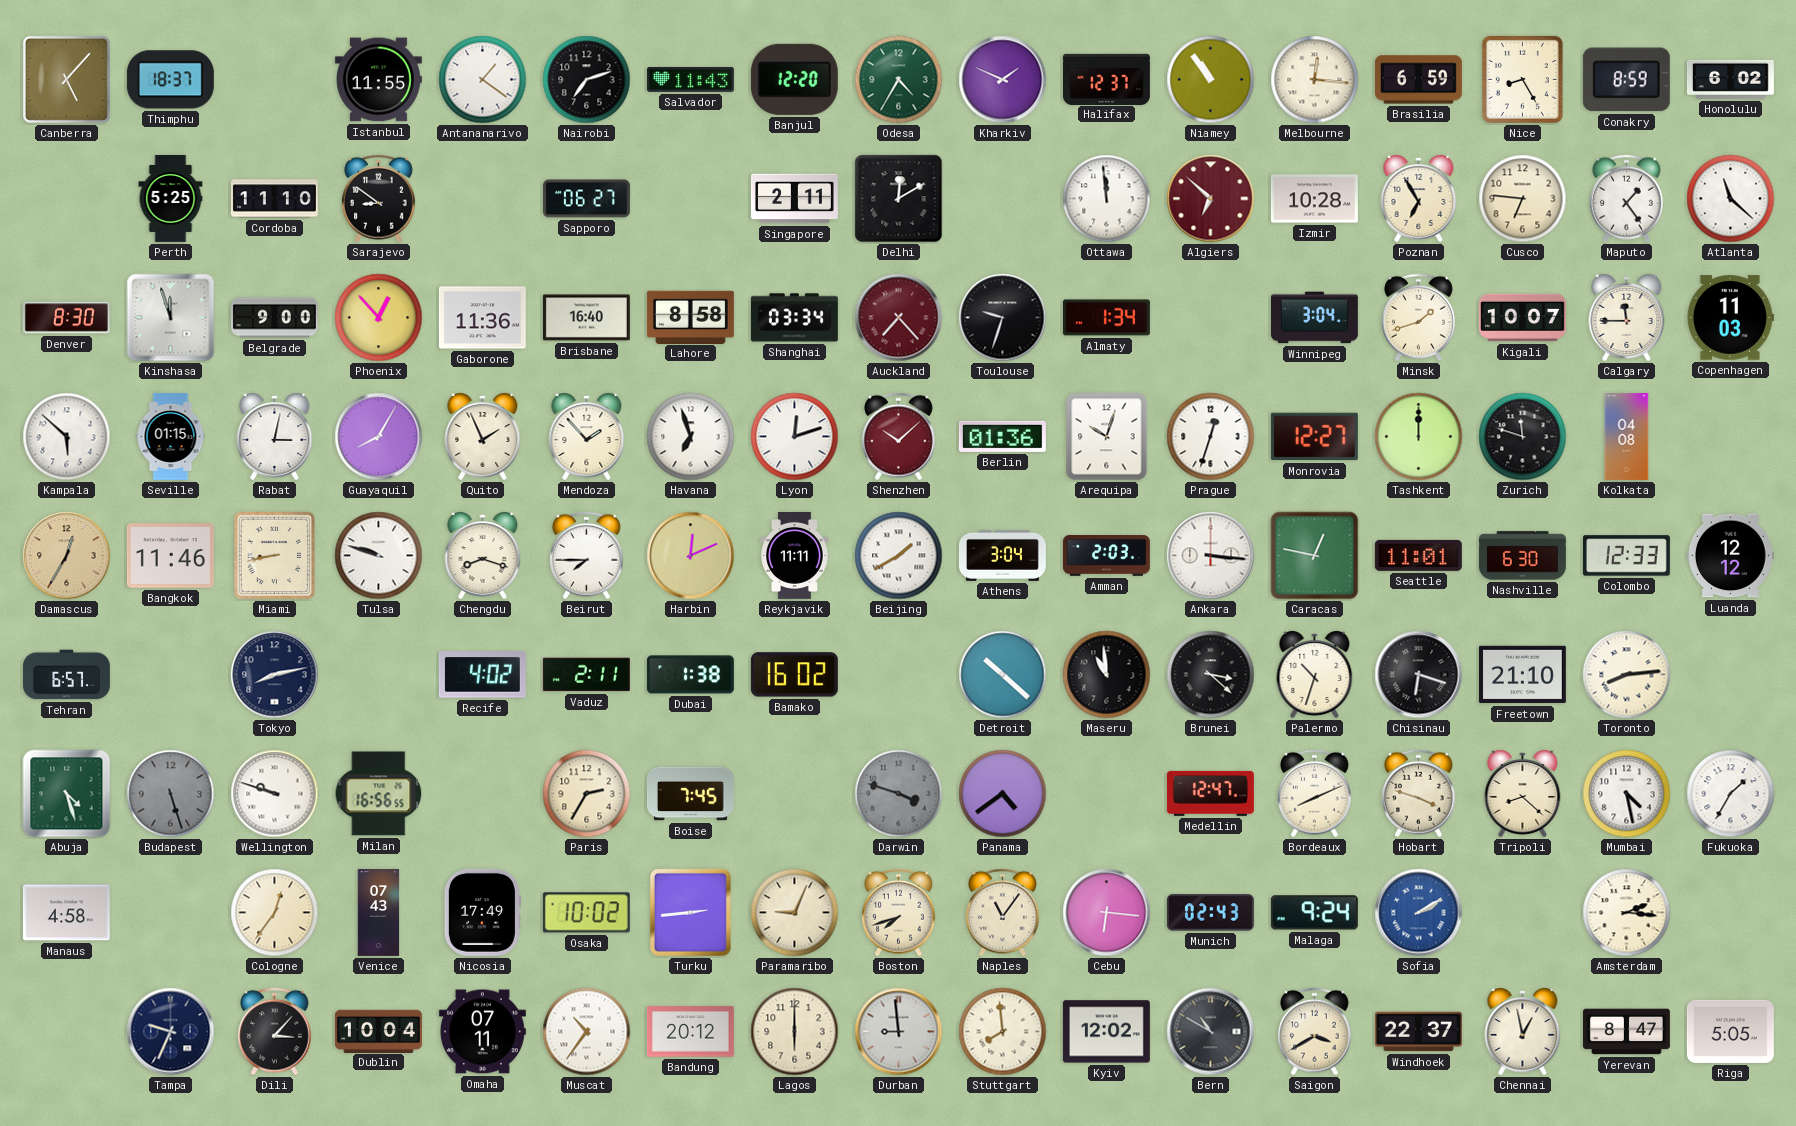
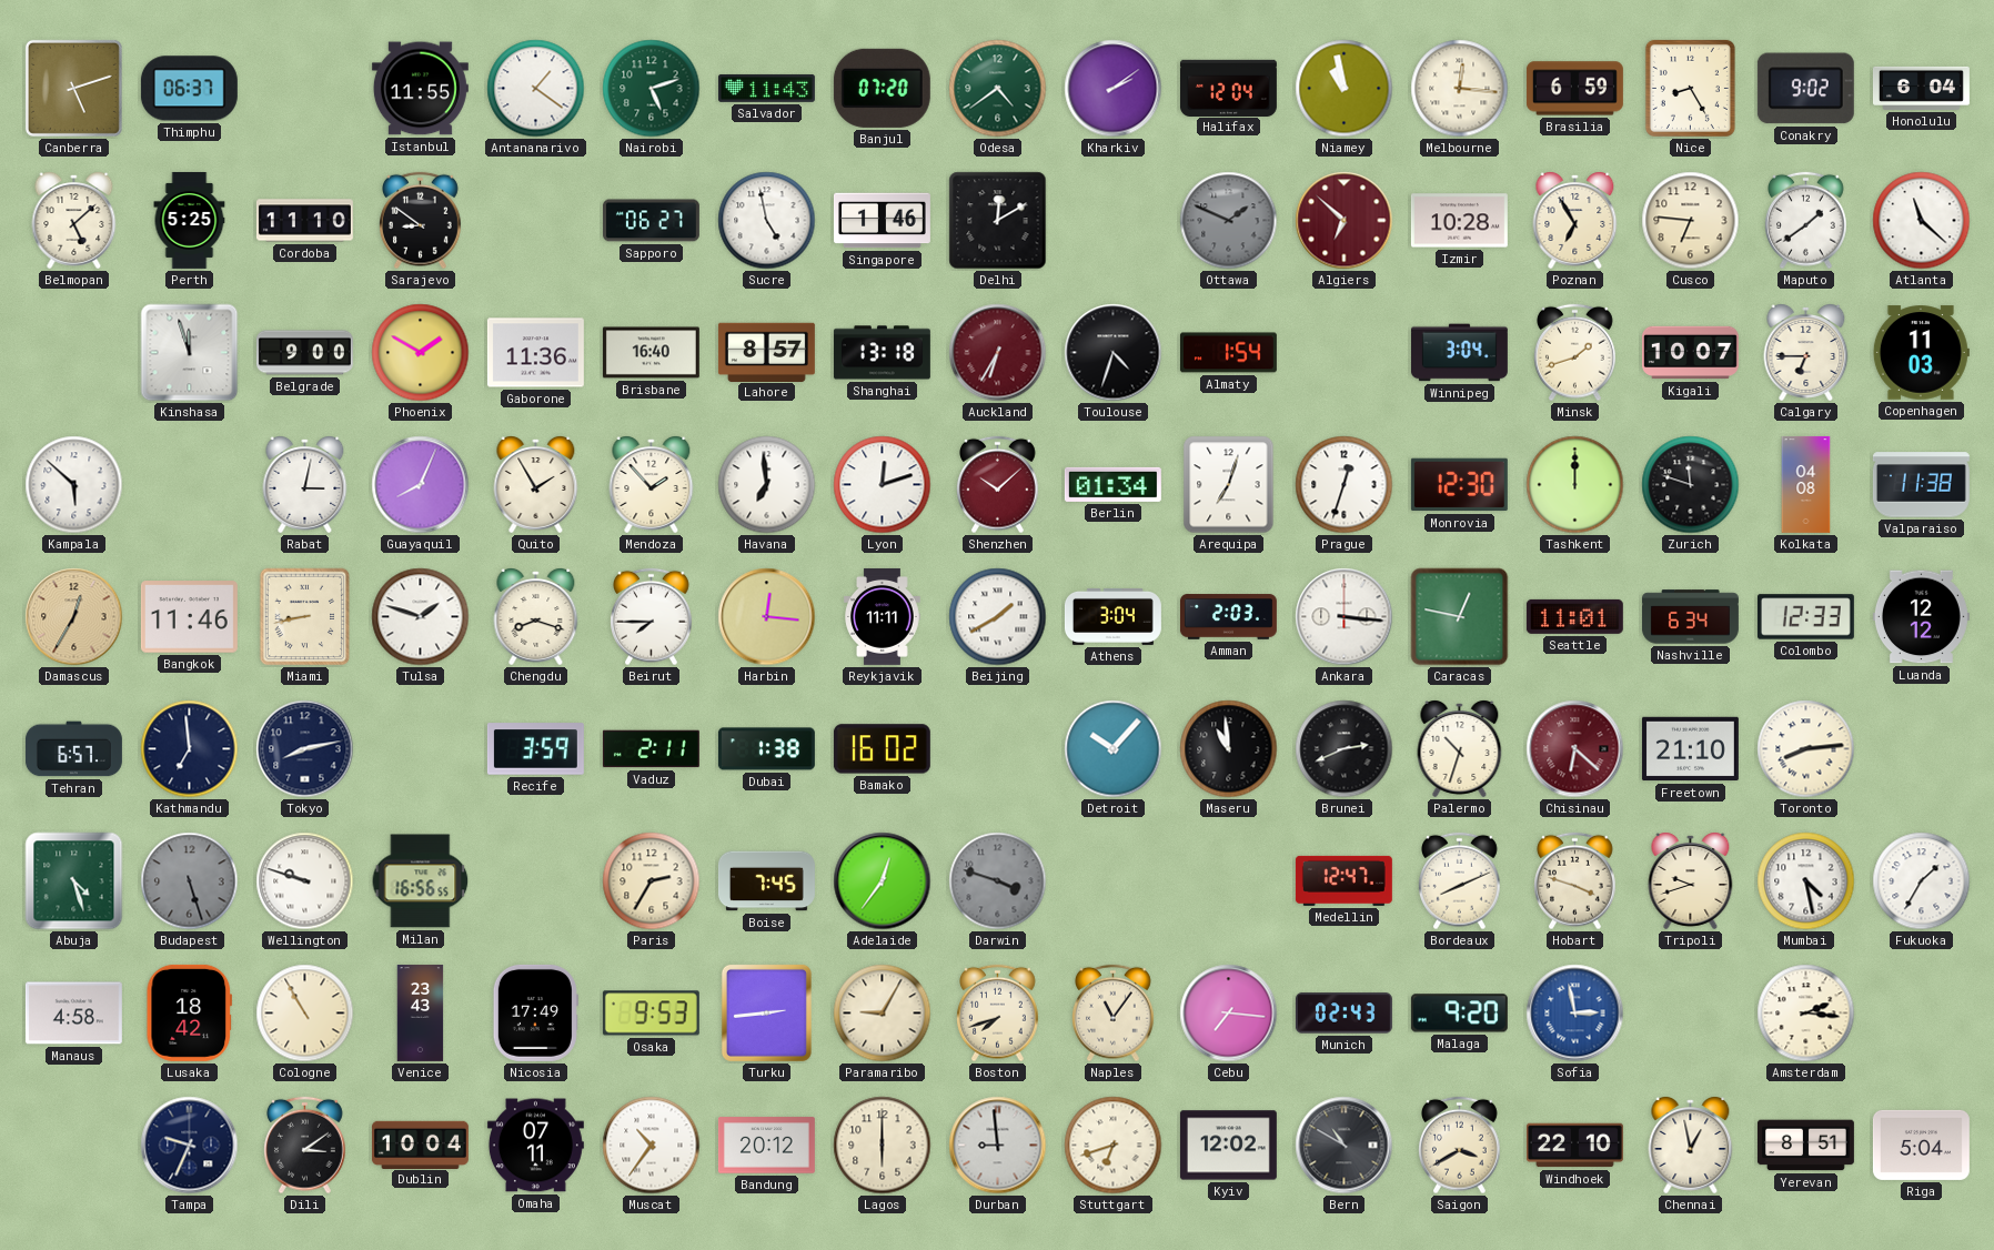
Canberra: 5:07 -> 5:12 (73, 88)
Thimphu: 18:37 -> 06:37 (189, 89)
Nairobi: 7:12 -> 5:12 (652, 89)
Nairobi dial: black -> green (652, 89)
Banjul: 12:20 -> 07:20 (882, 88)
Odesa: 4:35 -> 4:39 (998, 89)
Kharkiv: 1:49 -> 2:09 (1114, 89)
Halifax: 12:37 -> 12:04 (1228, 88)
Niamey: 10:54 -> 10:58 (1345, 89)
Conakry: 8:59 -> 9:02 (1805, 89)
Honolulu: 6:02 -> 6:04 (1921, 88)
Belmopan: none -> 5:08 (74, 220)
Sucre: none -> 4:58 (767, 221)
Singapore: 2:11 -> 1:46 (882, 221)
Ottawa: 11:59 -> 1:49 (1229, 221)
Ottawa dial: white -> grey (1229, 221)
Maputo: 1:24 -> 1:39 (1806, 221)
Denver: 8:30 -> none (66, 318)
Phoenix: 12:53 -> 1:50 (421, 353)
Lahore: 8:58 -> 8:57 (766, 352)
Shanghai: 03:34 -> 13:18 (882, 353)
Auckland: 7:23 -> 6:35 (998, 353)
Toulouse: 9:33 -> 4:33 (1114, 353)
Almaty: 1:34 -> 1:54 (1228, 353)
Calgary: 11:45 -> 6:45 (1806, 352)
Seville: 01:15 -> none (171, 436)
Guayaquil: 8:05 -> 8:04 (421, 485)
Quito: 1:56 -> 1:55 (536, 484)
Havana: 6:57 -> 6:59 (767, 485)
Berlin: 01:36 -> 01:34 (1112, 484)
Arequipa: 10:03 -> 7:03 (1229, 485)
Monrovia: 12:27 -> 12:30 (1459, 485)
Valparaiso: none -> 11:38 (1921, 485)
Tulsa: 9:48 -> 1:48 (421, 617)
Harbin: 12:11 -> 12:16 (767, 617)
Nashville: 6:30 -> 6:34 (1690, 617)
Kathmandu: none -> 6:59 (190, 749)
Recife: 4:02 -> 3:59 (535, 749)
Detroit: 10:22 -> 10:07 (1114, 749)
Brunei: 3:22 -> 2:41 (1345, 749)
Chisinau: 6:18 -> 6:22 (1575, 749)
Chisinau dial: black -> burgundy (1575, 749)
Adelaide: none -> 12:36 (883, 881)
Panama: 4:39 -> none (1003, 794)
Tripoli: 8:22 -> 9:42 (1691, 880)
Lusaka: none -> 18:42 (189, 1012)
Cologne: 12:36 -> 10:55 (305, 1014)
Venice: 07:43 -> 23:43 (421, 1012)
Osaka: 10:02 -> 9:53 (651, 1014)
Paramaribo: 9:04 -> 9:05 (883, 1014)
Cebu: 6:16 -> 7:16 (1229, 1014)
Malaga: 9:24 -> 9:20 (1459, 1014)
Sofia: 2:10 -> 2:58 (1575, 1014)
Dili: 3:07 -> 3:09 (305, 1146)
Stuttgart: 7:59 -> 6:42 (1114, 1146)
Windhoek: 22:37 -> 22:10 (1574, 1146)
Yerevan: 8:47 -> 8:51 (1805, 1146)
Riga: 5:05 -> 5:04 (1921, 1145)
